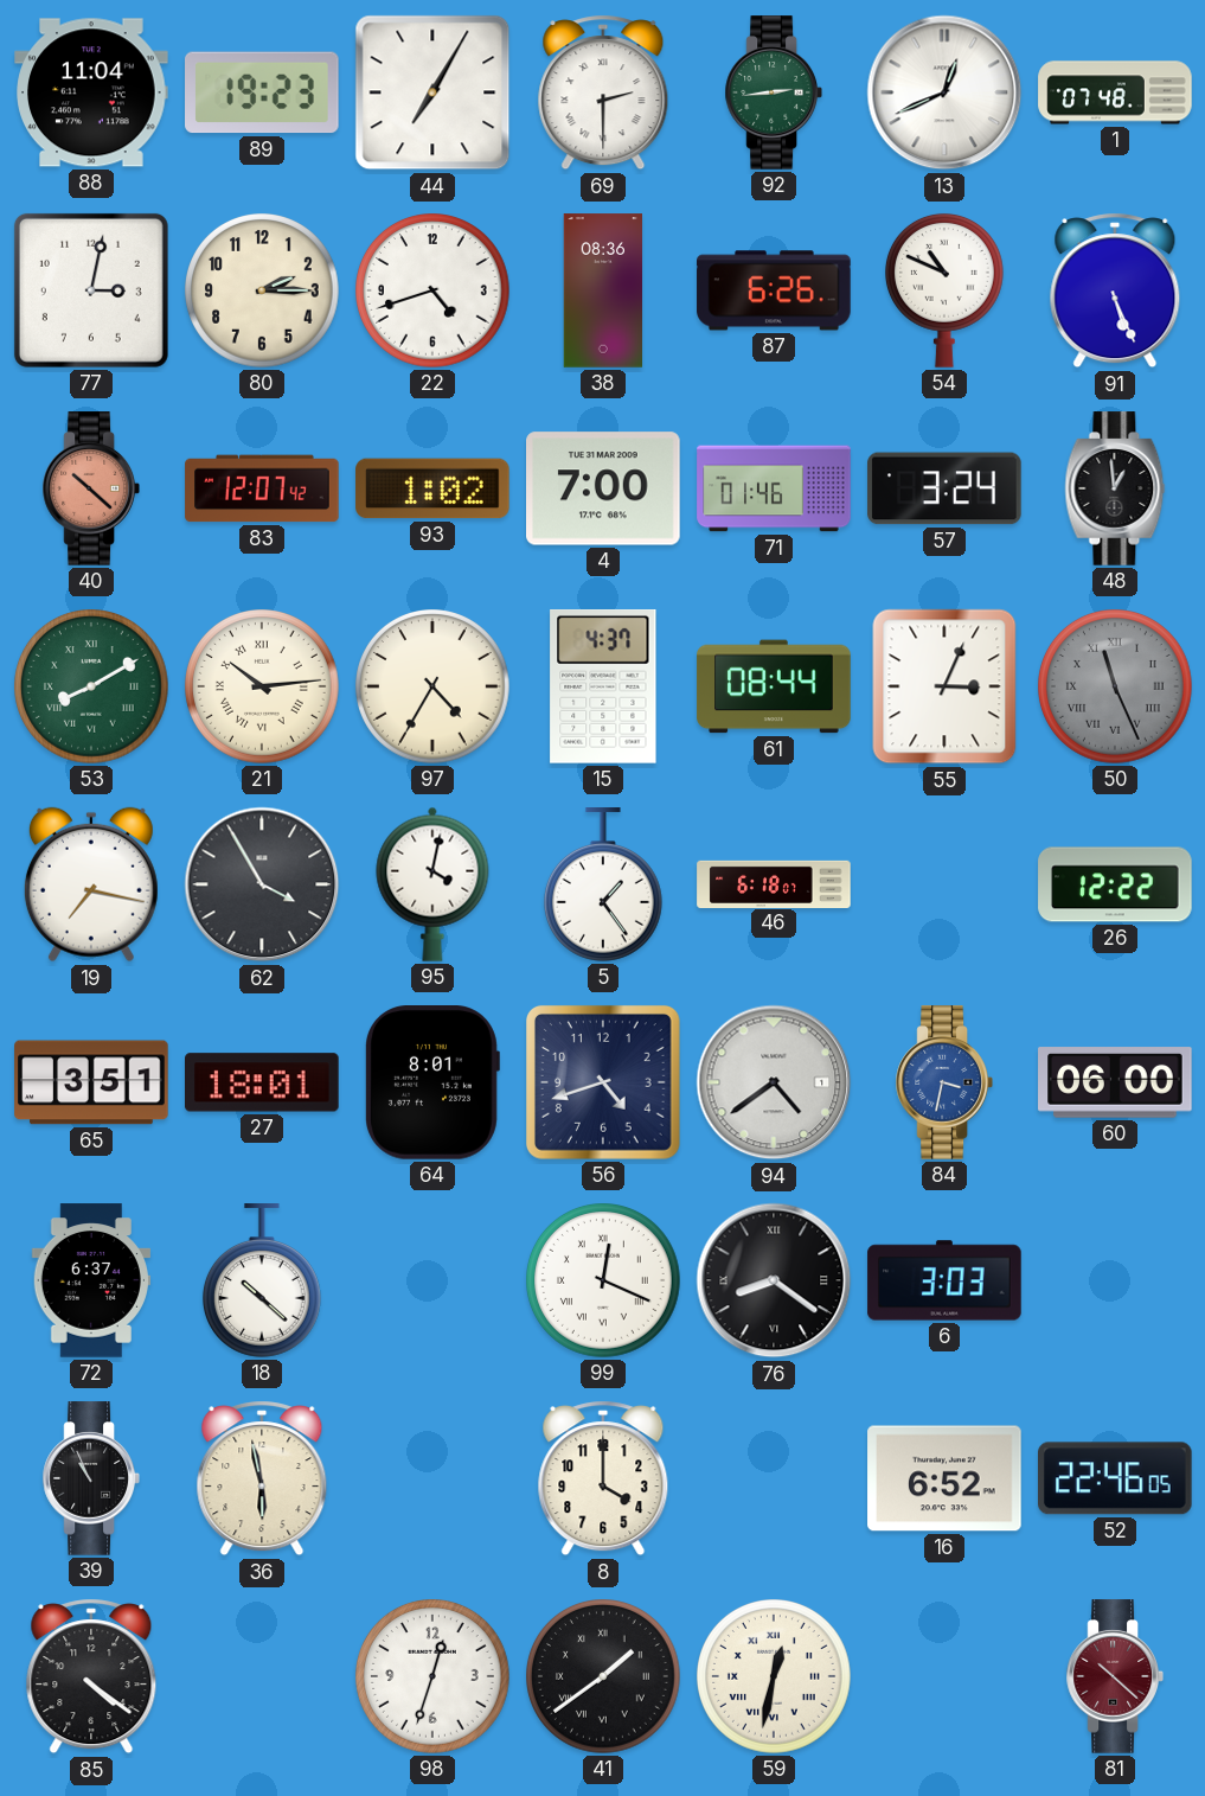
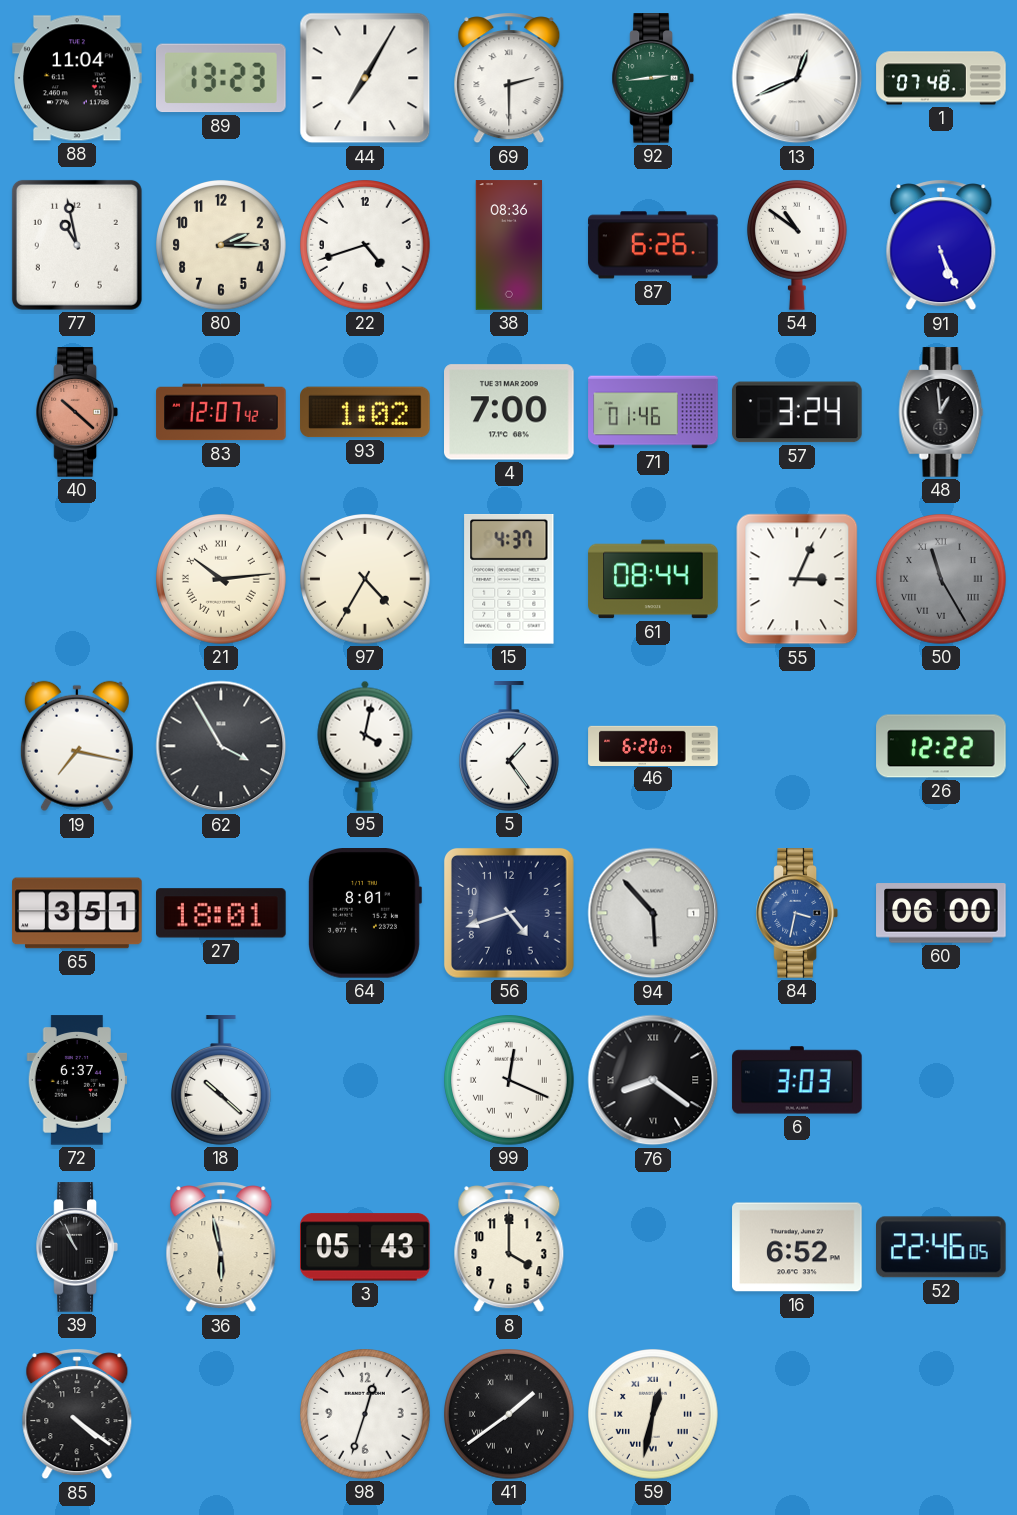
89: 19:23 -> 13:23 (222, 78)
77: 3:02 -> 10:58 (77, 245)
54: 10:49 -> 10:51 (797, 245)
53: 8:10 -> none (92, 688)
50: 11:26 -> 11:25 (942, 580)
46: 6:18 -> 6:20 (653, 745)
94: 4:39 -> 5:53 (653, 913)
3: none -> 05:43 (365, 1247)
81: 10:22 -> none (1115, 1676)
